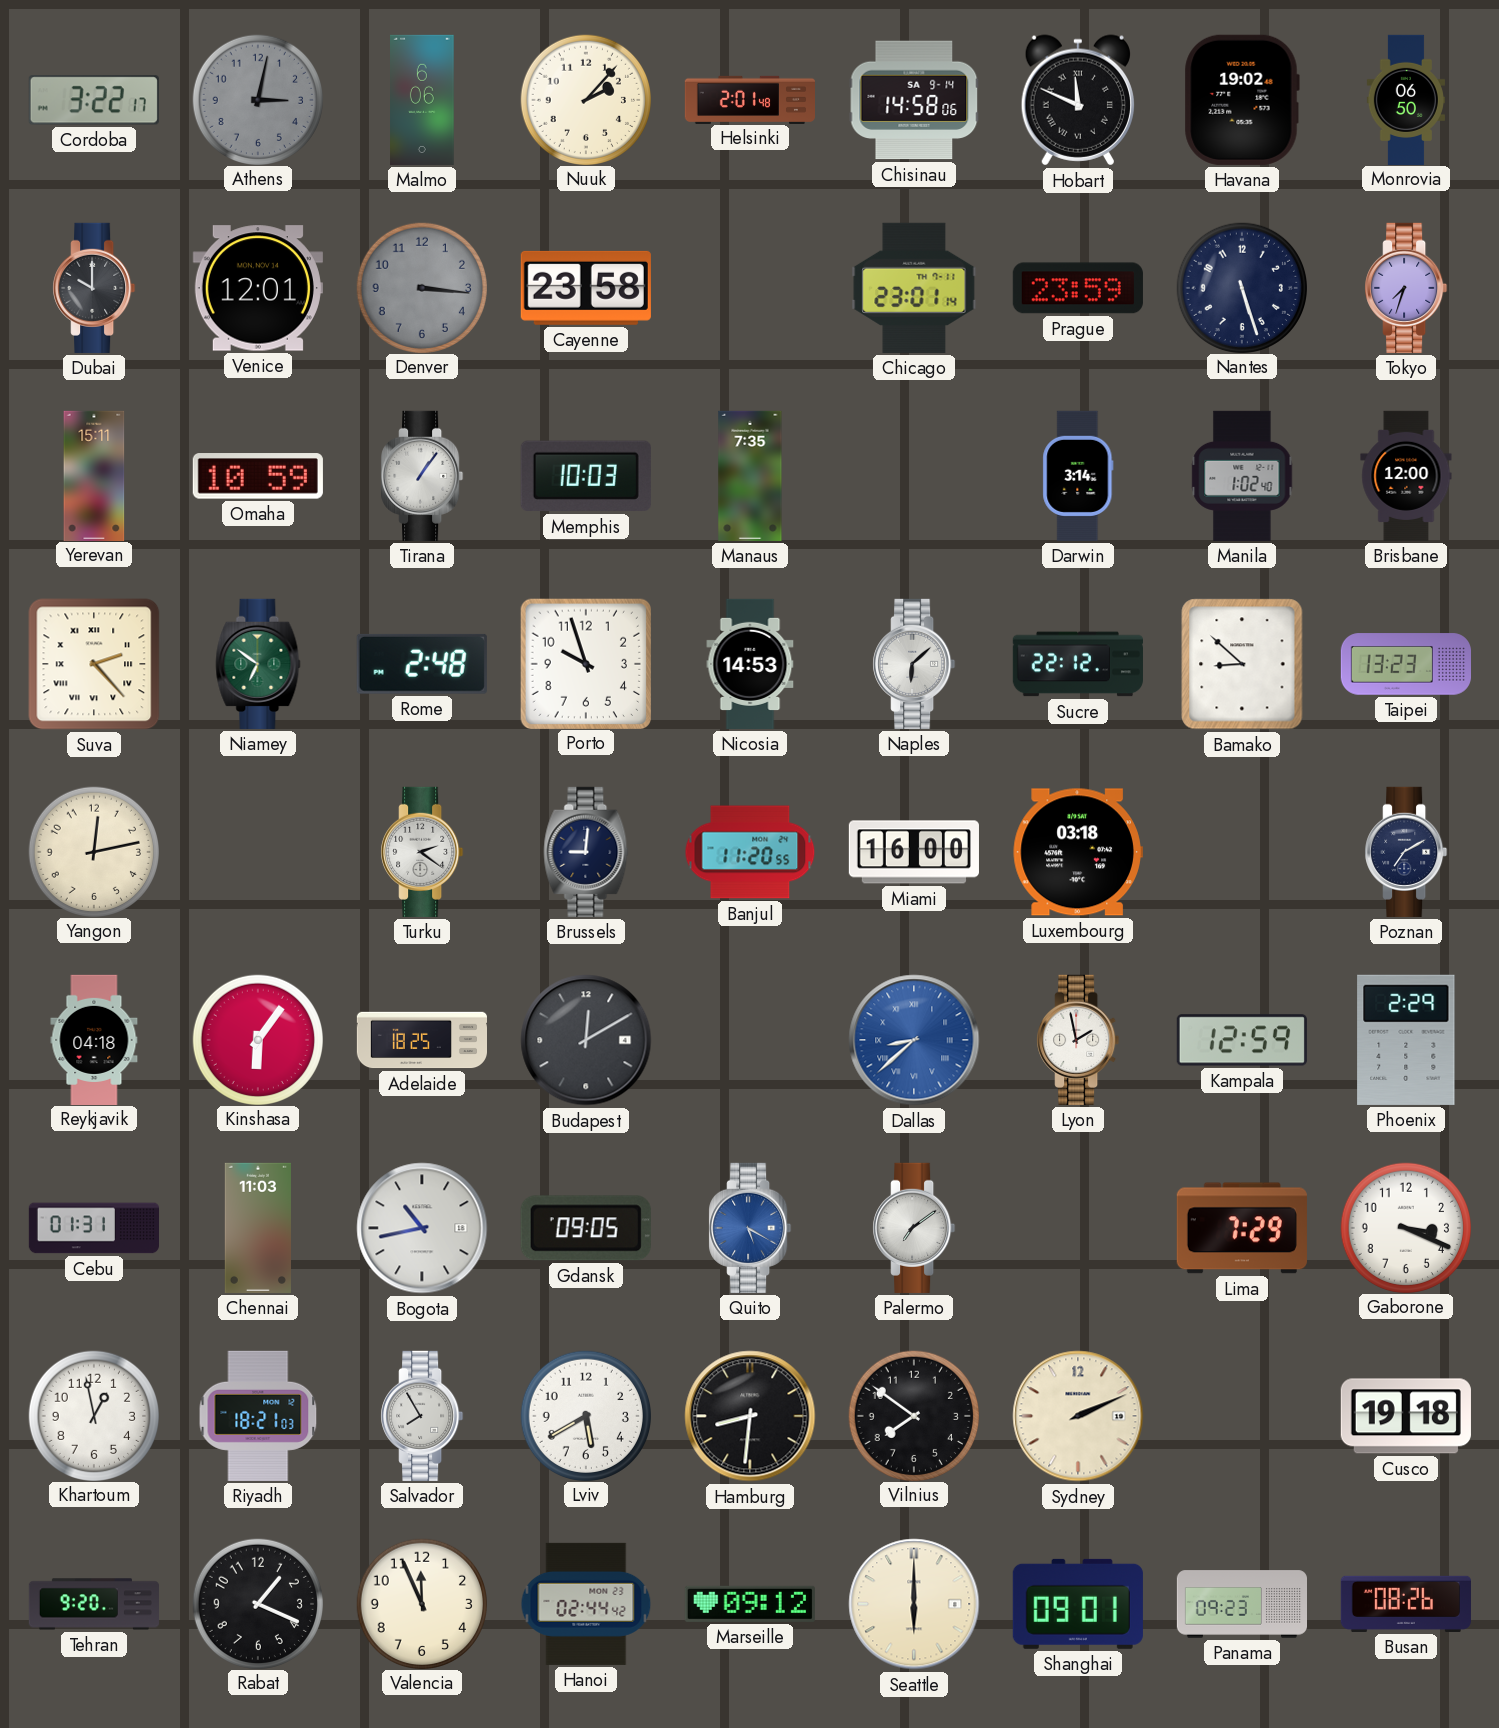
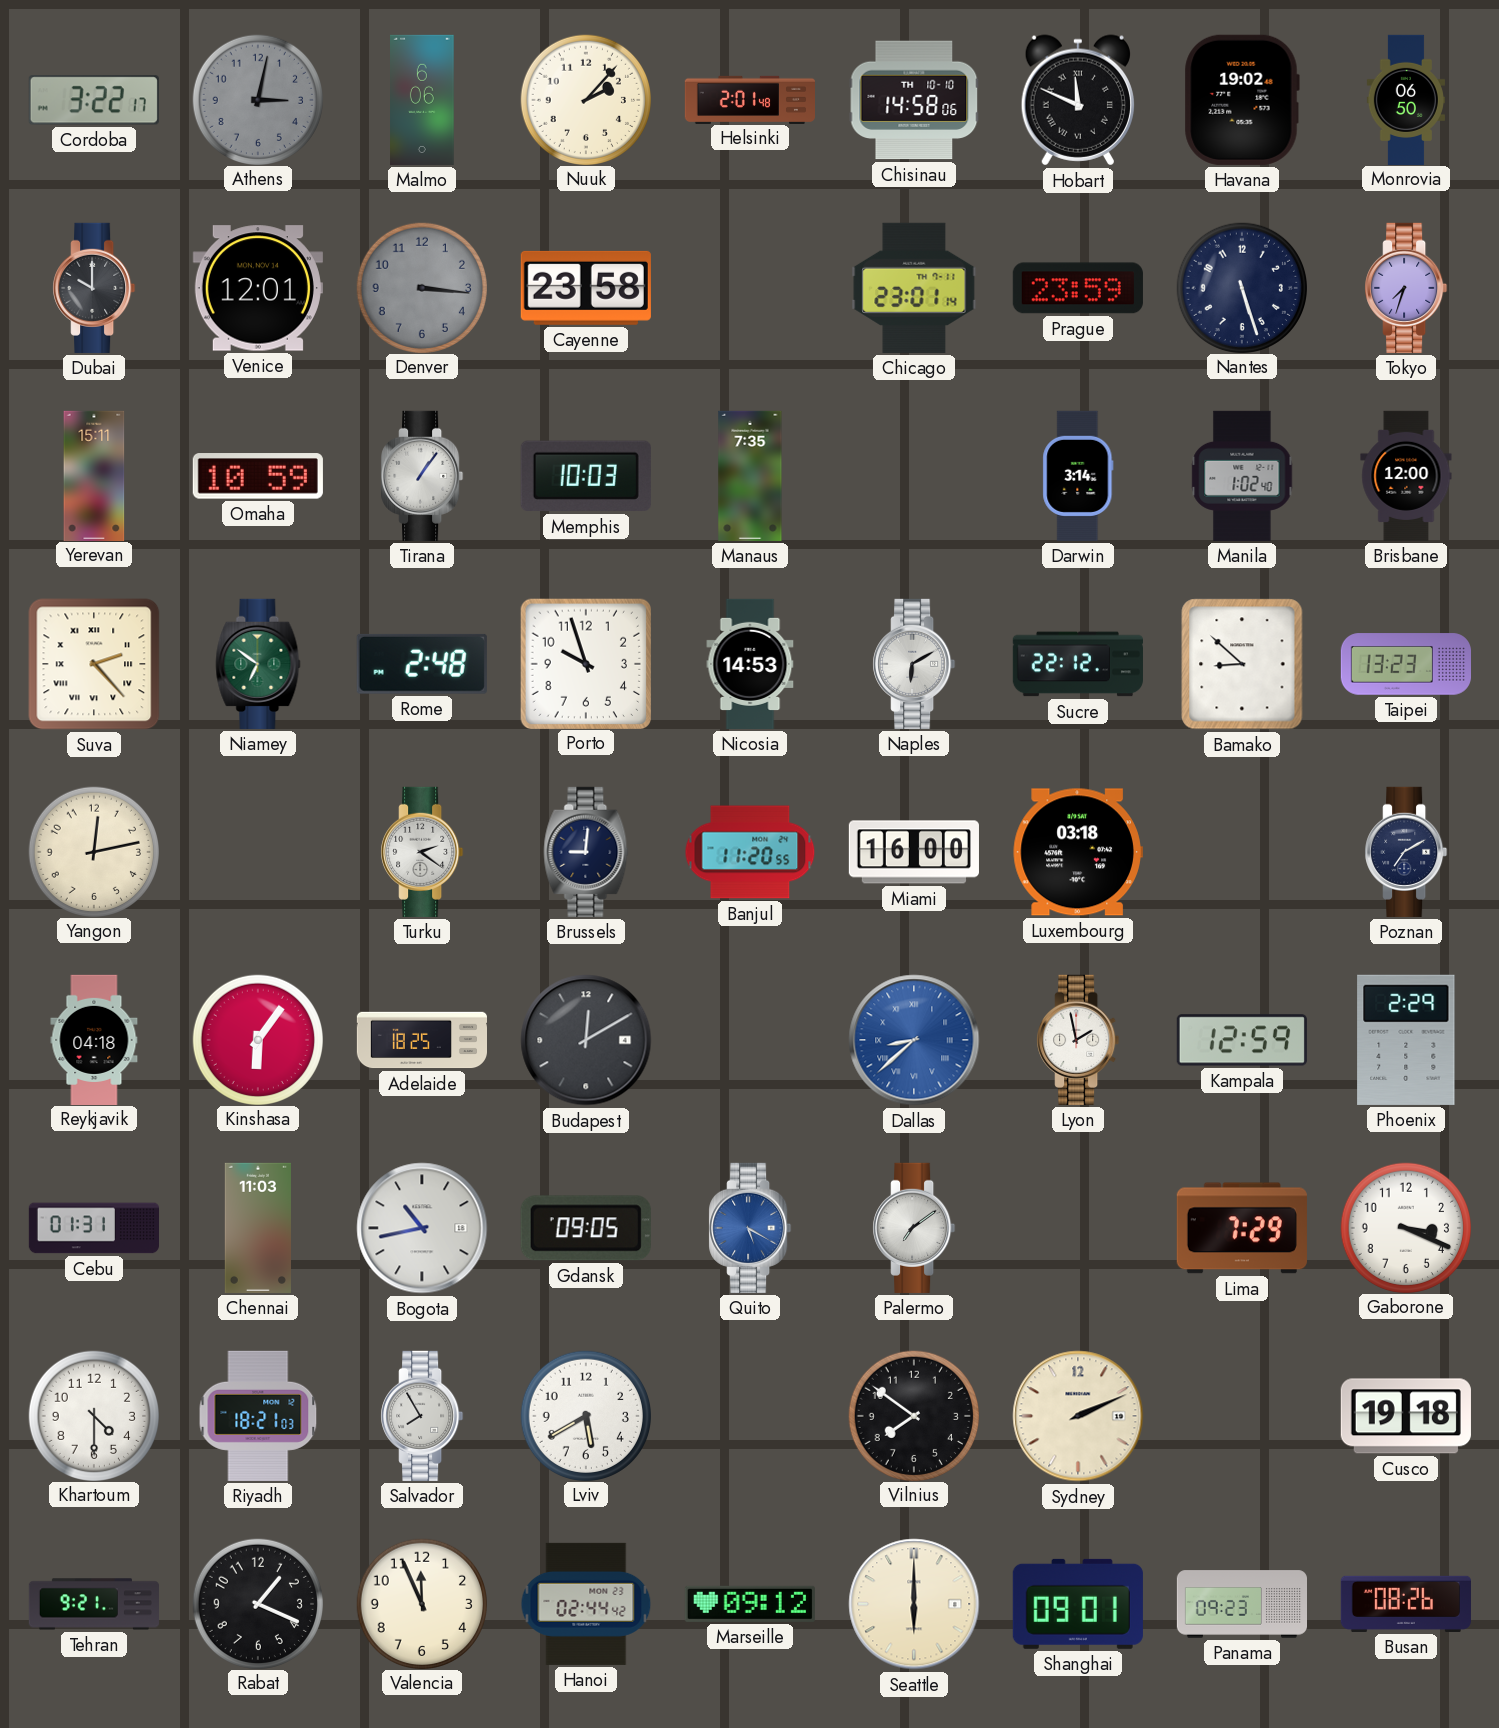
Chisinau date: SA 9-14 -> TH 10-10 (914, 100)
Naples: 6:08 -> 6:10 (914, 664)
Khartoum: 12:58 -> 4:30 (93, 1415)
Hamburg: 8:31 -> none (750, 1416)
Tehran: 9:20 -> 9:21 (94, 1604)
